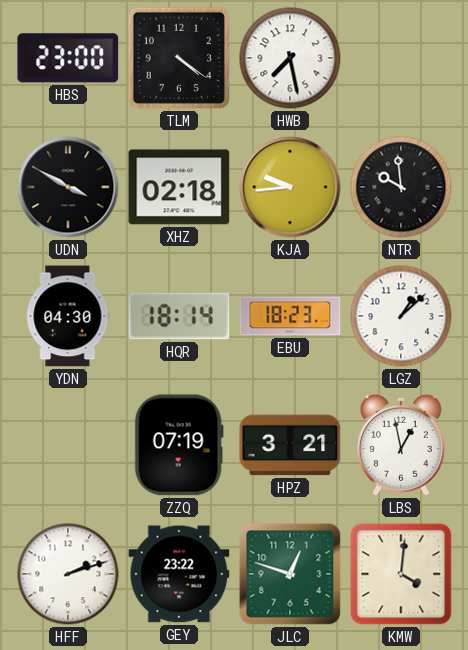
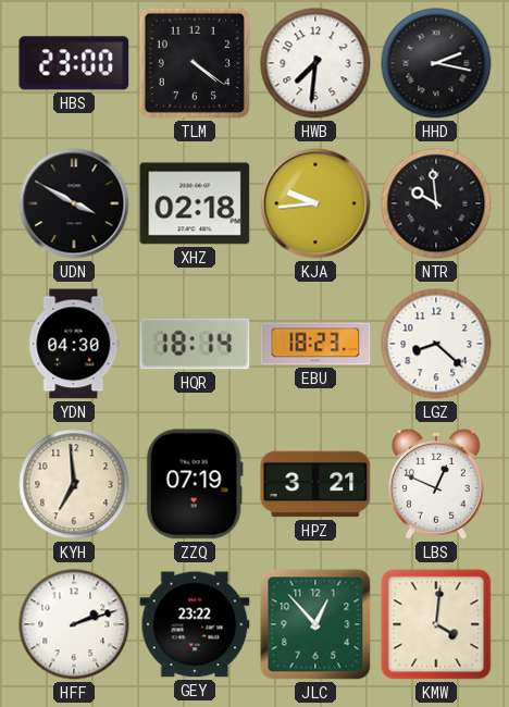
HWB: 7:28 -> 7:31 (315, 63)
HHD: none -> 2:17 (436, 63)
LGZ: 1:08 -> 8:22 (436, 344)
KYH: none -> 6:59 (74, 484)
LBS: 12:58 -> 12:49 (436, 484)
JLC: 12:48 -> 12:53 (315, 624)
